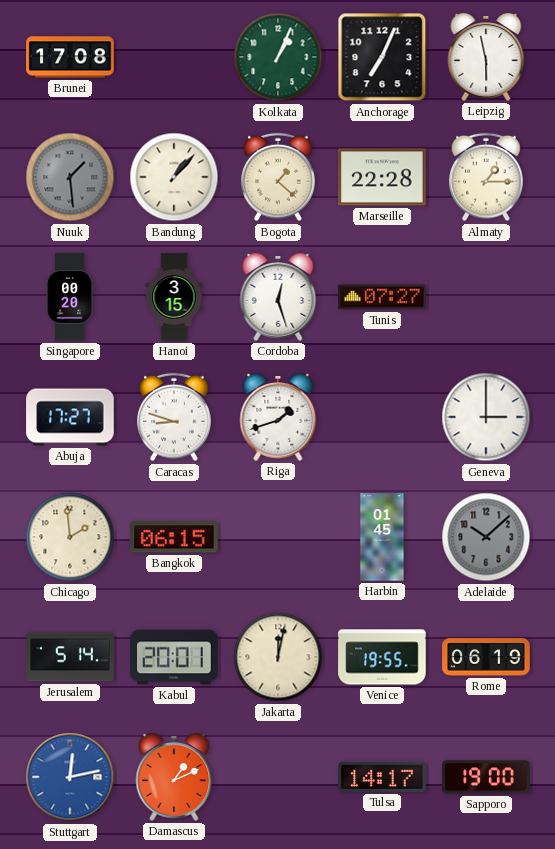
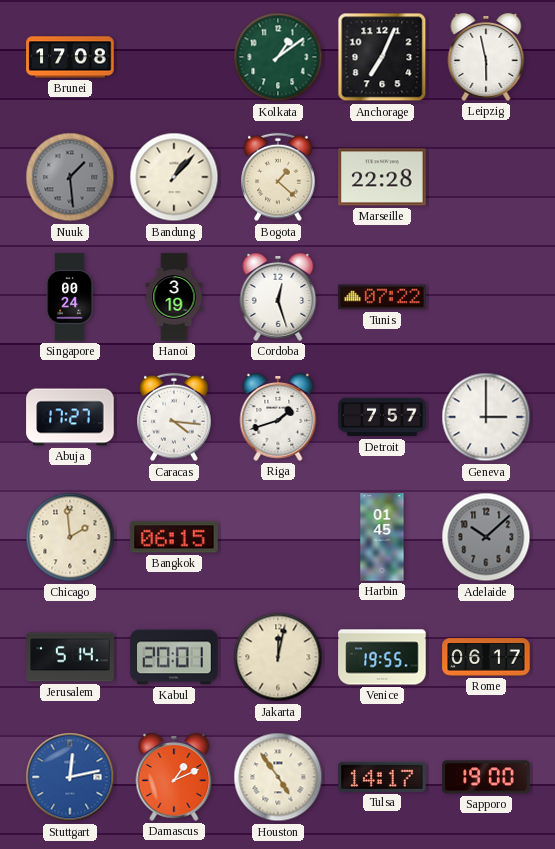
Kolkata: 1:04 -> 1:09 (278, 57)
Almaty: 1:15 -> none (486, 177)
Singapore: 00:20 -> 00:24 (70, 297)
Hanoi: 3:15 -> 3:19 (174, 297)
Tunis: 07:27 -> 07:22 (382, 297)
Caracas: 8:48 -> 4:16 (174, 417)
Detroit: none -> 7:57 (382, 417)
Rome: 06:19 -> 06:17 (486, 657)
Houston: none -> 4:54 (278, 777)
